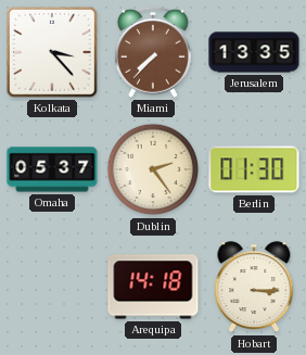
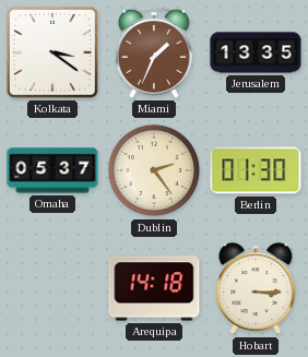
Kolkata: 3:23 -> 3:21 (52, 52)
Miami: 7:37 -> 1:34 (154, 52)
